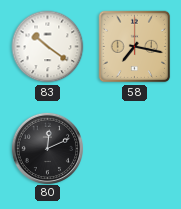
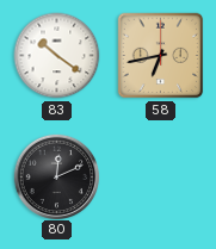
58: 7:17 -> 6:43 (161, 56)
